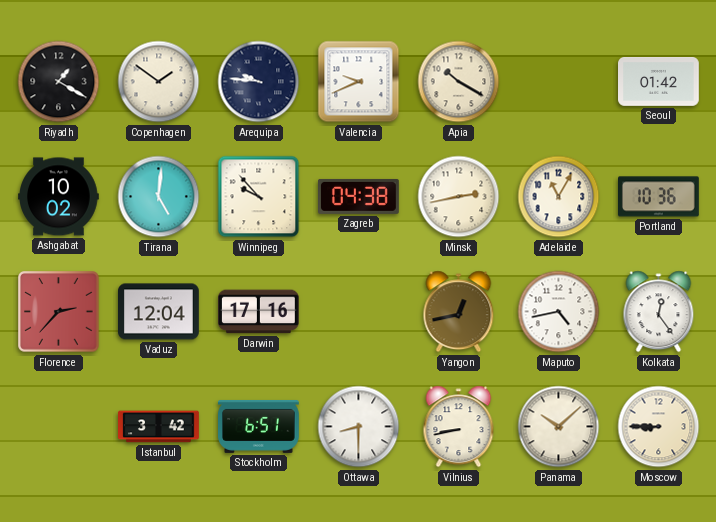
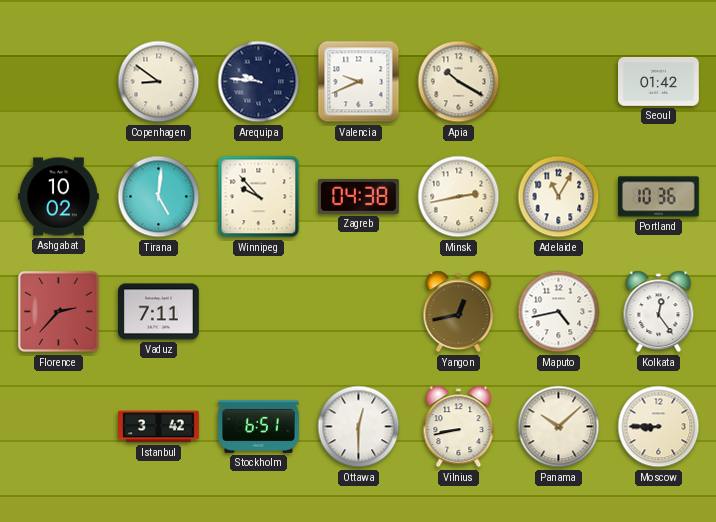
Riyadh: 1:20 -> none (59, 82)
Copenhagen: 1:51 -> 8:51 (159, 82)
Vaduz: 12:04 -> 7:11 (159, 312)
Darwin: 17:16 -> none (259, 312)
Ottawa: 8:30 -> 12:30 (359, 427)
